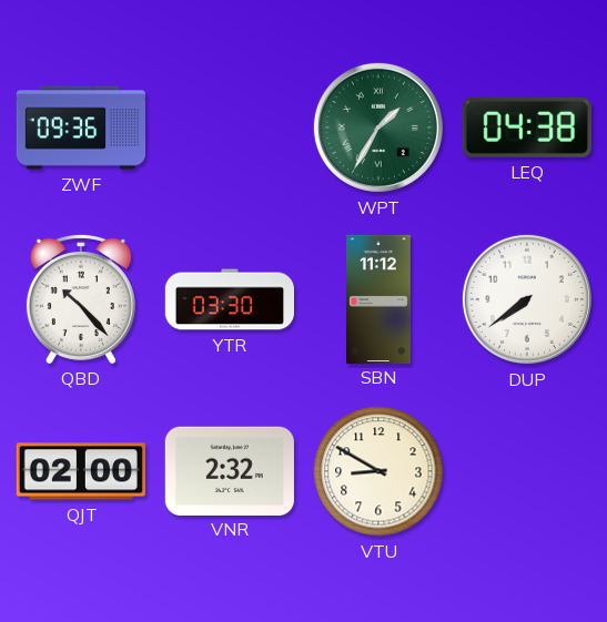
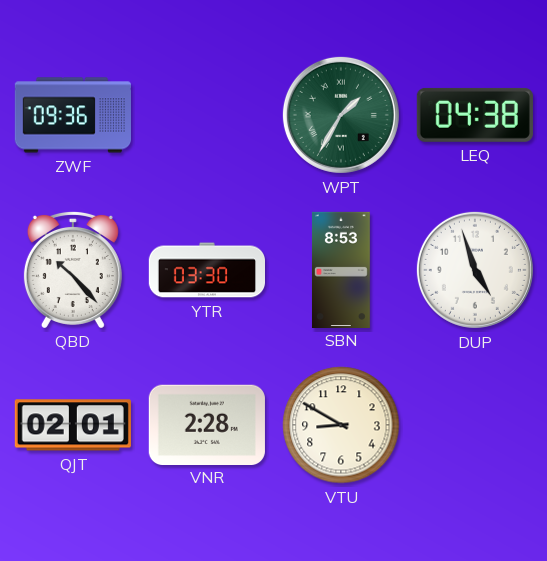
SBN: 11:12 -> 8:53 (341, 269)
DUP: 7:39 -> 4:57 (475, 270)
QJT: 02:00 -> 02:01 (73, 425)
VNR: 2:32 -> 2:28 (207, 424)
